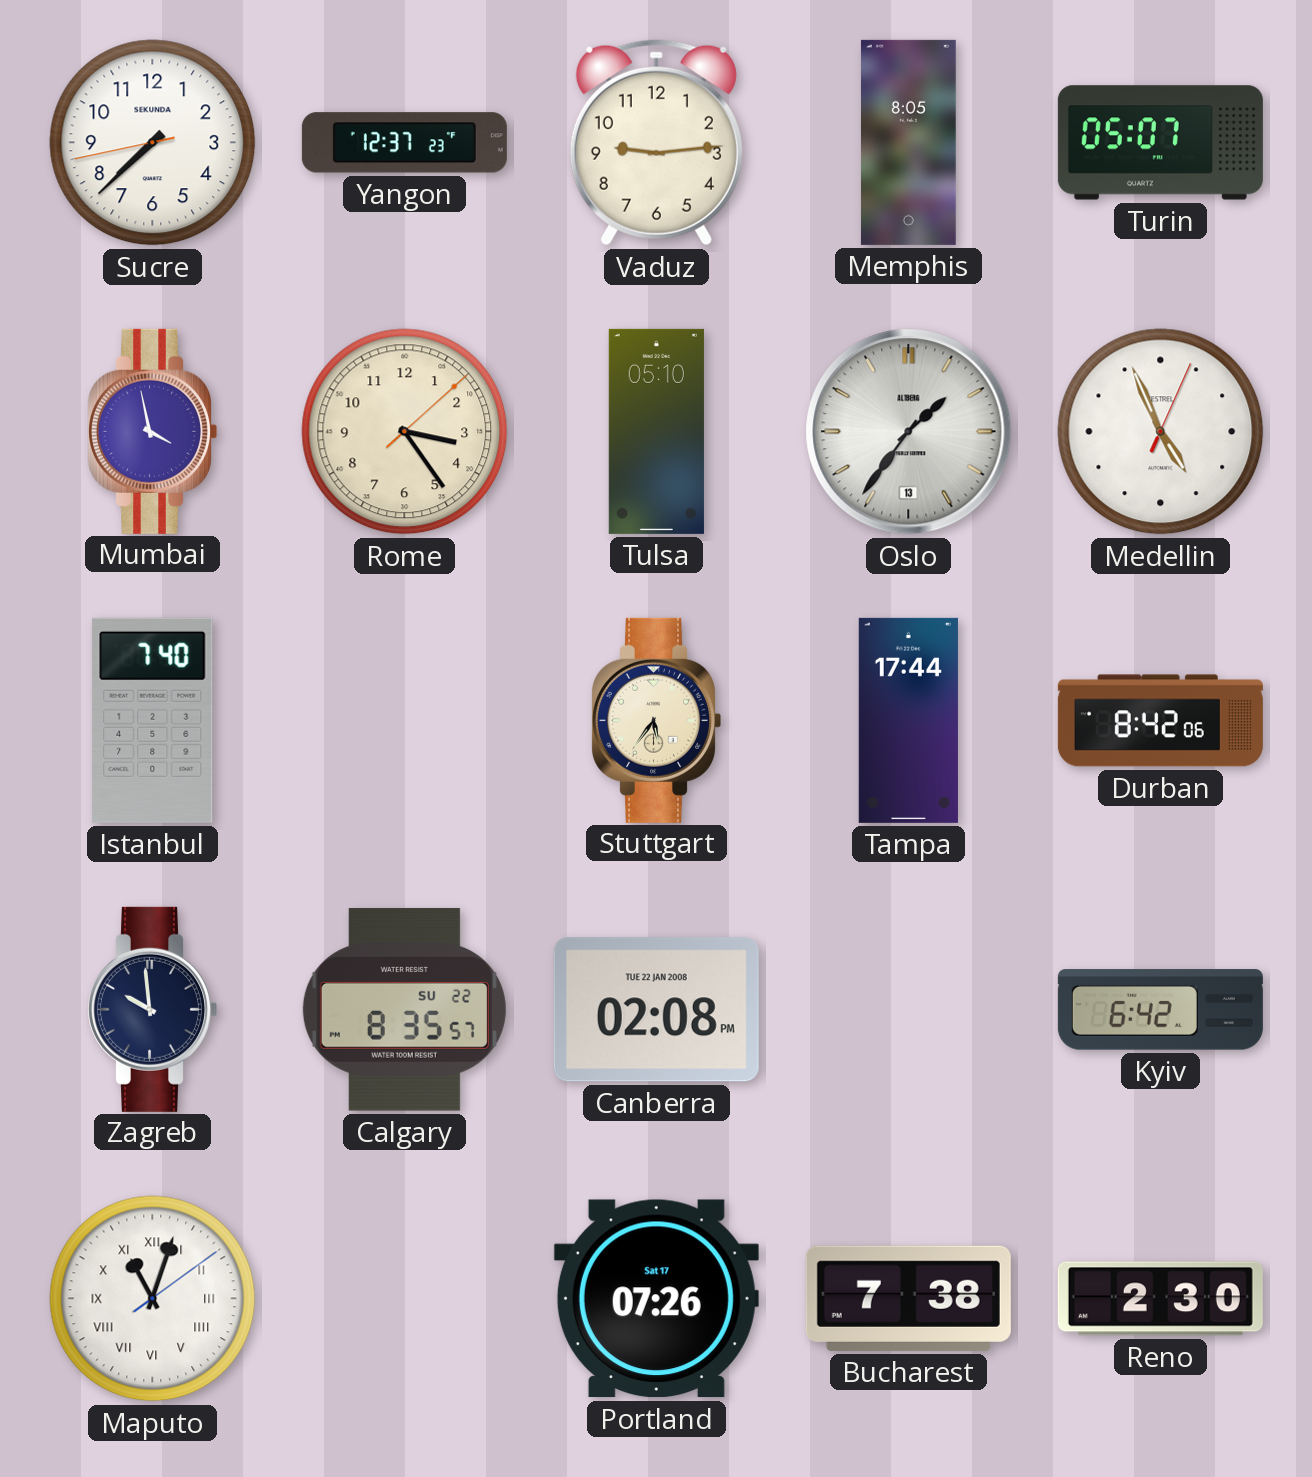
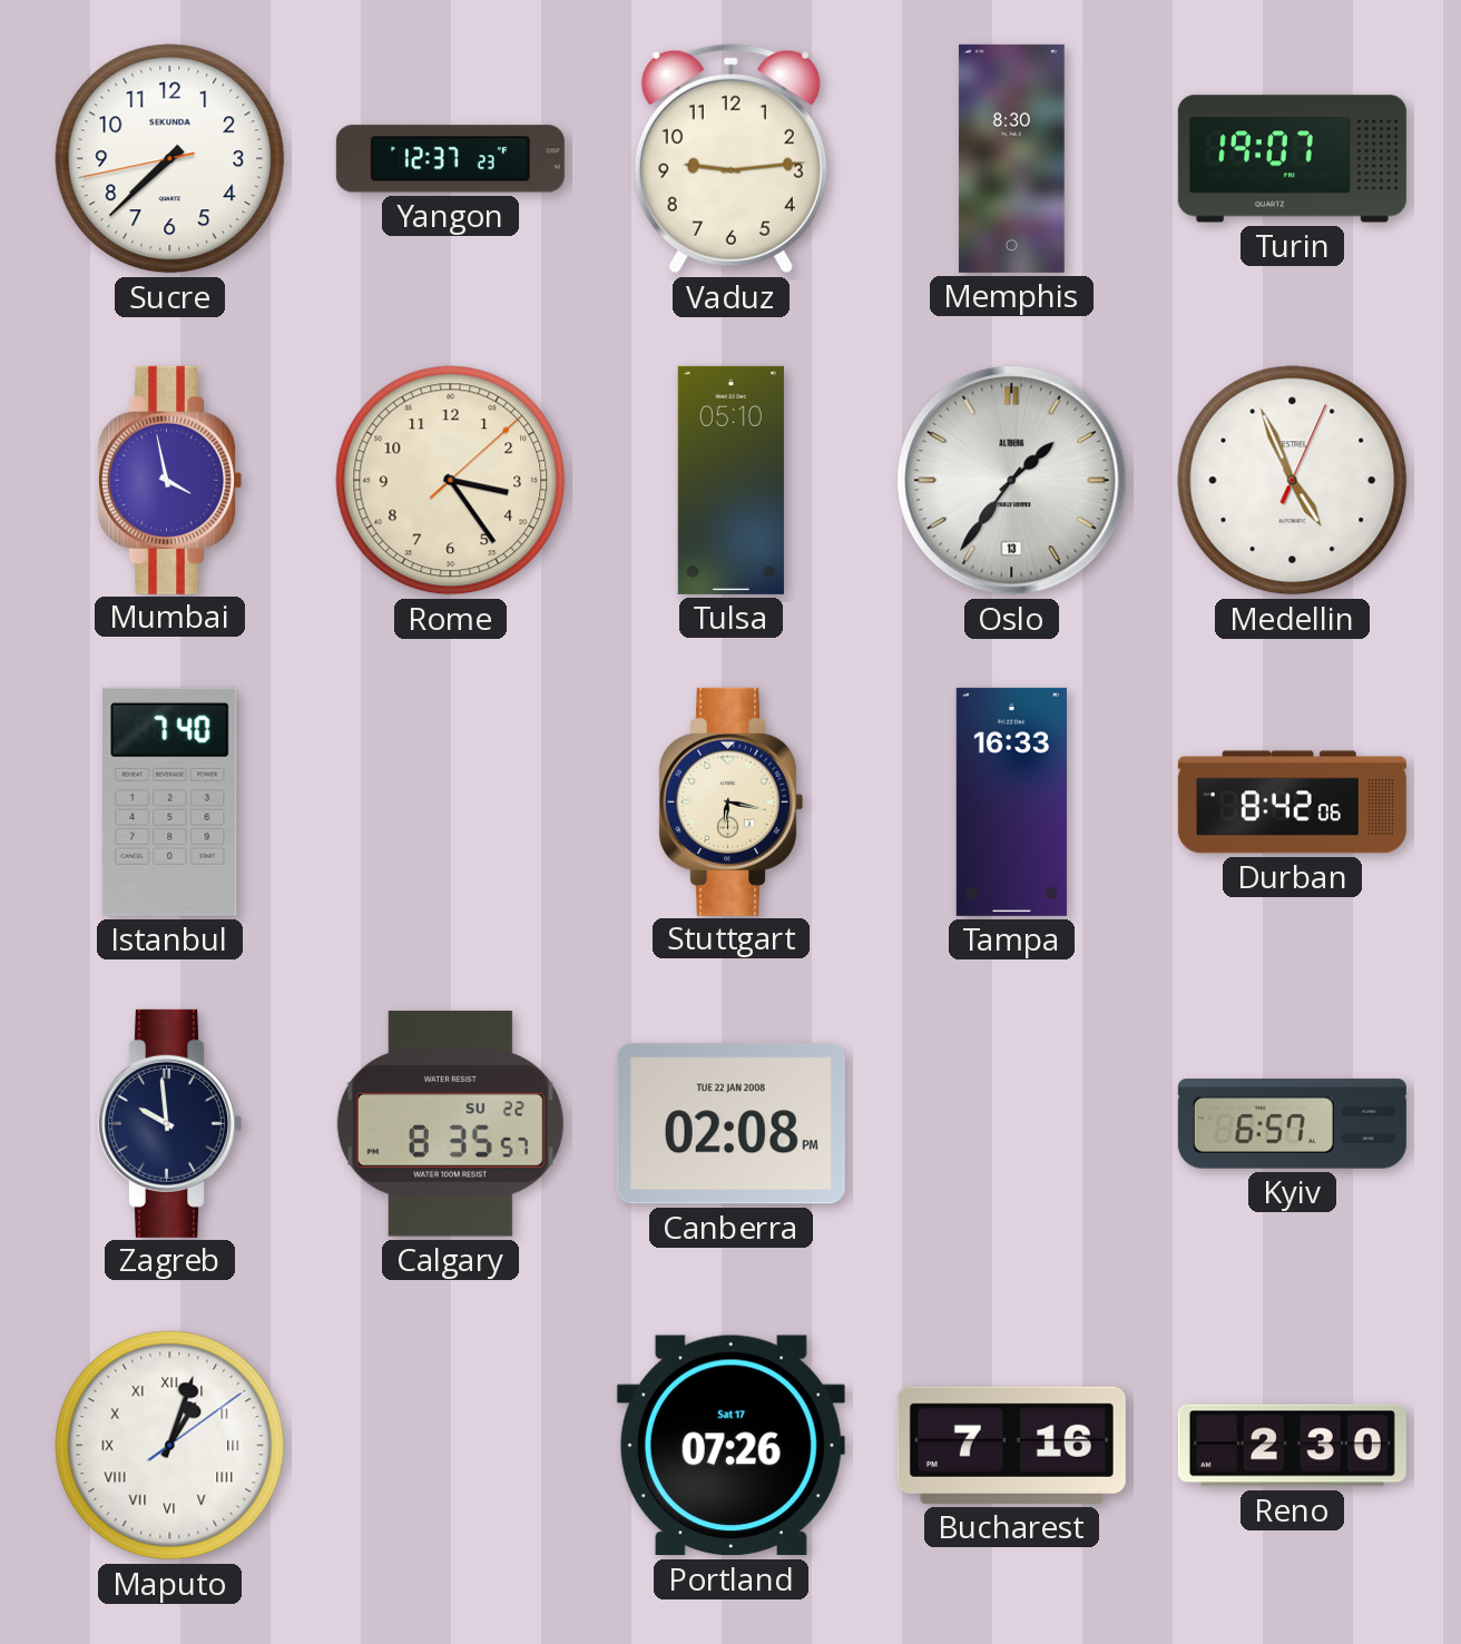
Memphis: 8:05 -> 8:30 (1011, 158)
Turin: 05:07 -> 19:07 (1292, 159)
Stuttgart: 5:36 -> 6:17 (730, 801)
Tampa: 17:44 -> 16:33 (1011, 801)
Kyiv: 6:42 -> 6:57 (1292, 1124)
Maputo: 11:03 -> 1:03 (170, 1446)
Bucharest: 7:38 -> 7:16 (1011, 1445)
